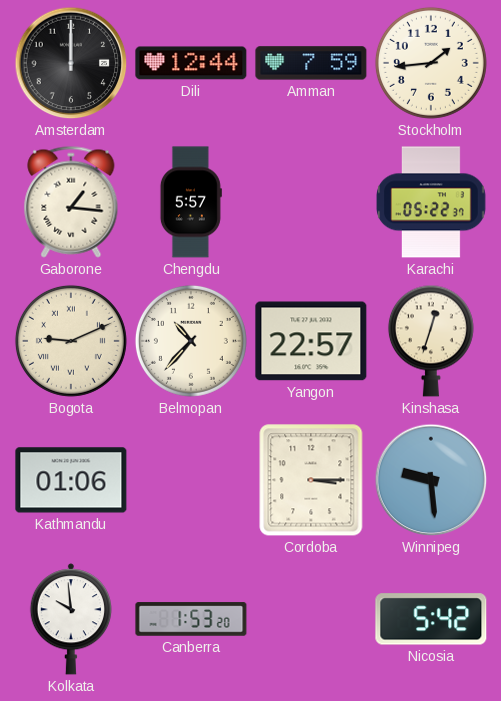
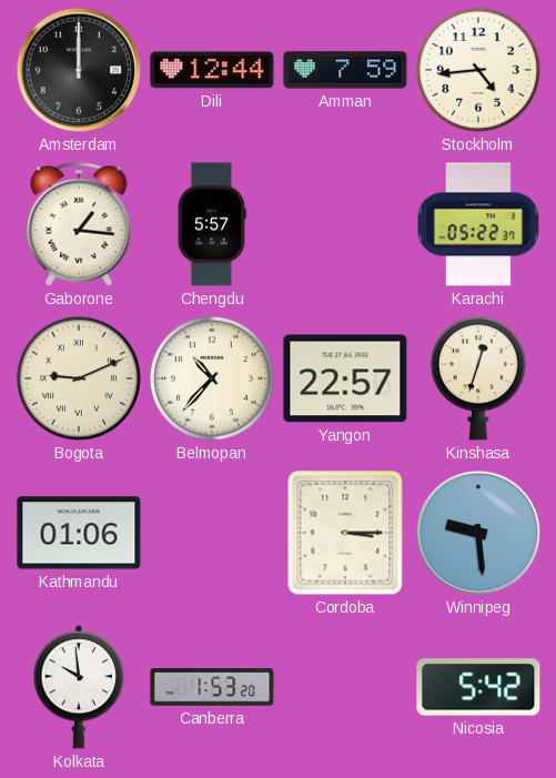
Stockholm: 1:44 -> 4:44 (478, 70)
